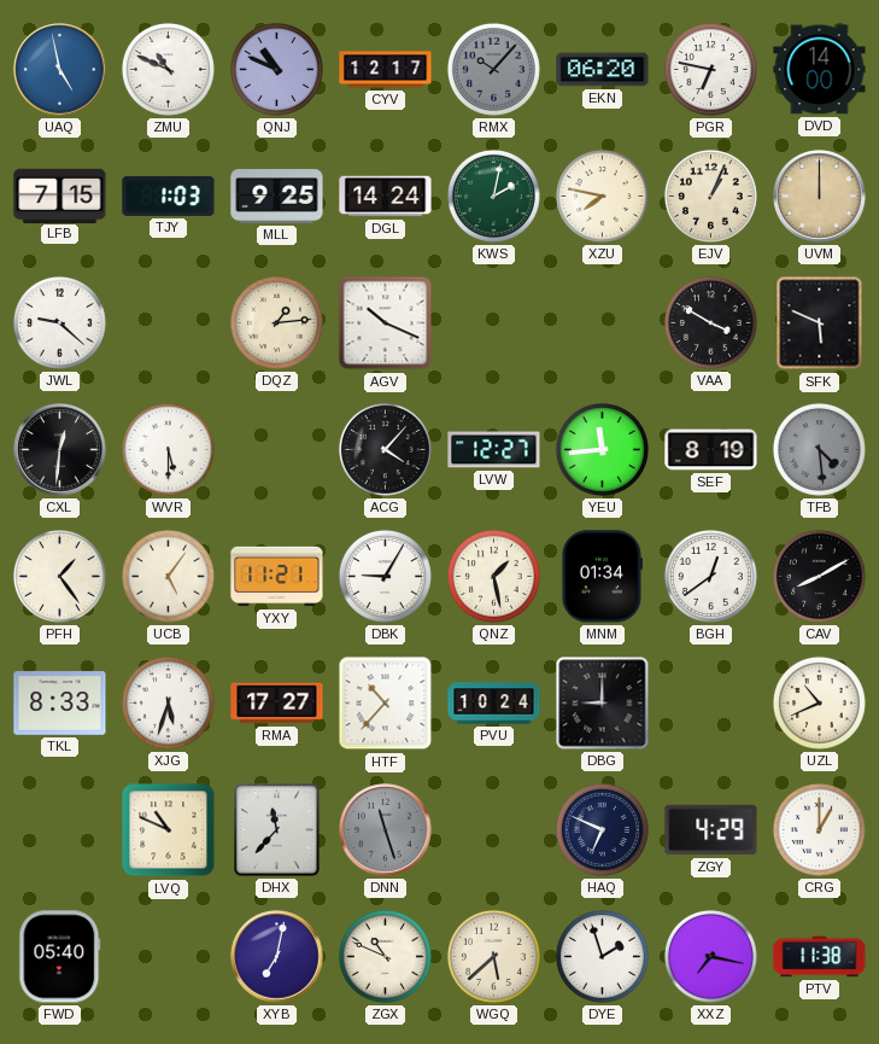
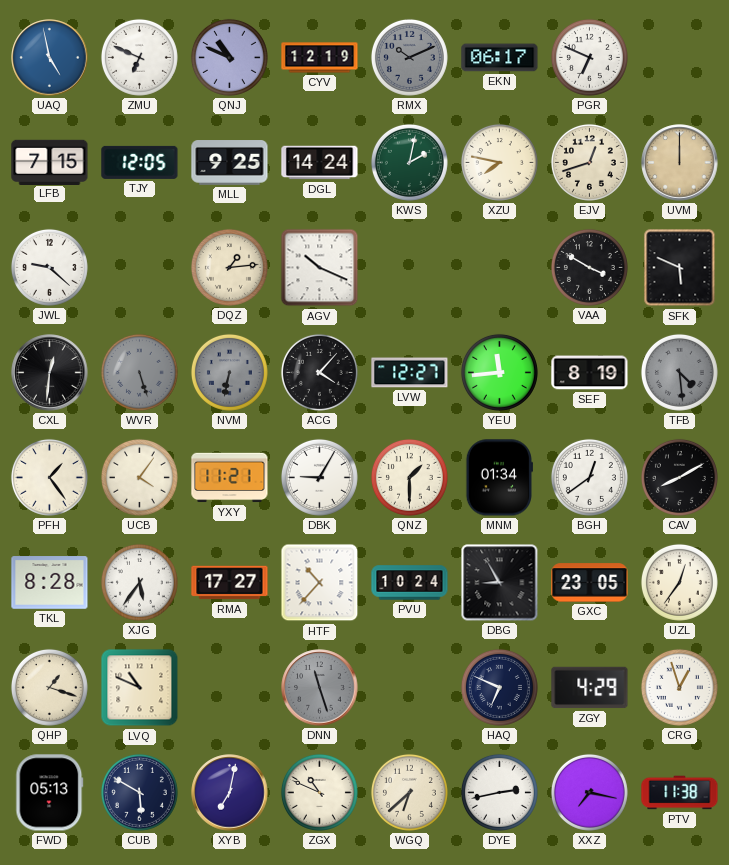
ZMU: 10:49 -> 6:49 (139, 57)
CYV: 12:17 -> 12:19 (320, 58)
RMX: 10:07 -> 10:11 (409, 57)
EKN: 06:20 -> 06:17 (500, 58)
PGR: 6:47 -> 6:49 (589, 57)
DVD: 14:00 -> none (820, 70)
TJY: 1:03 -> 12:05 (140, 162)
EJV: 1:04 -> 12:42 (589, 162)
WVR: 5:30 -> 5:27 (139, 372)
WVR dial: white -> grey (139, 372)
NVM: none -> 6:32 (229, 372)
UCB: 5:06 -> 4:06 (139, 477)
QNZ: 1:28 -> 1:30 (409, 477)
TKL: 8:33 -> 8:28 (50, 583)
XJG: 5:33 -> 5:36 (139, 582)
DBG: 9:00 -> 8:55 (500, 583)
GXC: none -> 23:05 (590, 583)
UZL: 10:41 -> 12:36 (679, 582)
QHP: none -> 1:18 (49, 687)
DHX: 11:37 -> none (277, 830)
CRG: 1:00 -> 12:57 (679, 687)
FWD: 05:40 -> 05:13 (50, 793)
CUB: none -> 5:50 (139, 792)
WGQ: 5:38 -> 6:38 (409, 792)
DYE: 1:57 -> 2:43 (499, 792)
